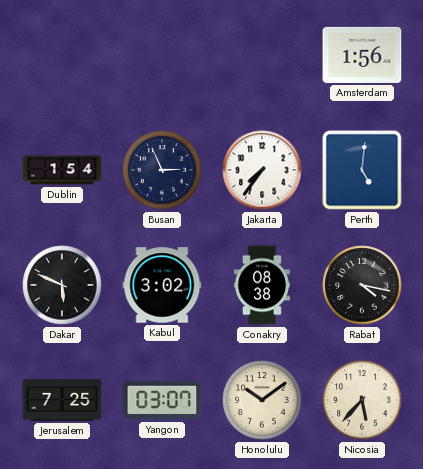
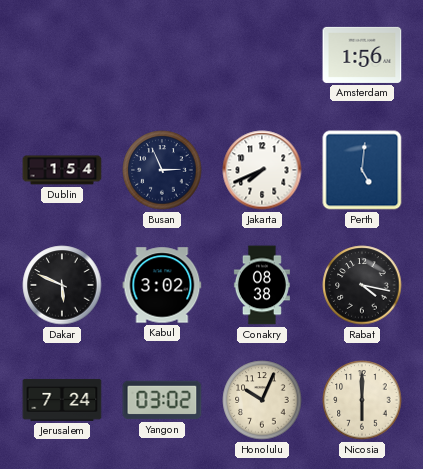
Jakarta: 7:36 -> 7:41 (262, 170)
Jerusalem: 7:25 -> 7:24 (62, 400)
Yangon: 03:07 -> 03:02 (162, 400)
Honolulu: 10:09 -> 10:04 (262, 400)
Nicosia: 5:37 -> 6:00 (362, 400)
